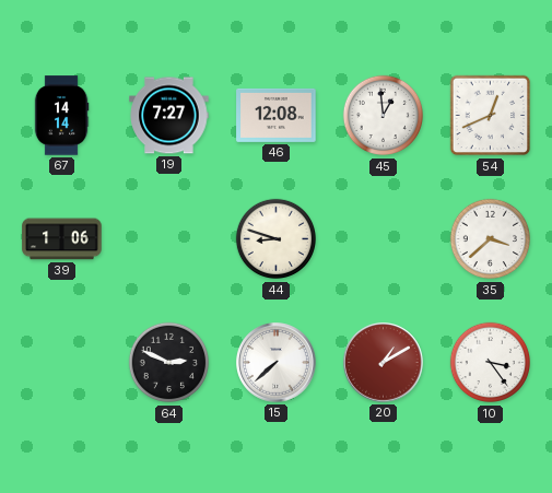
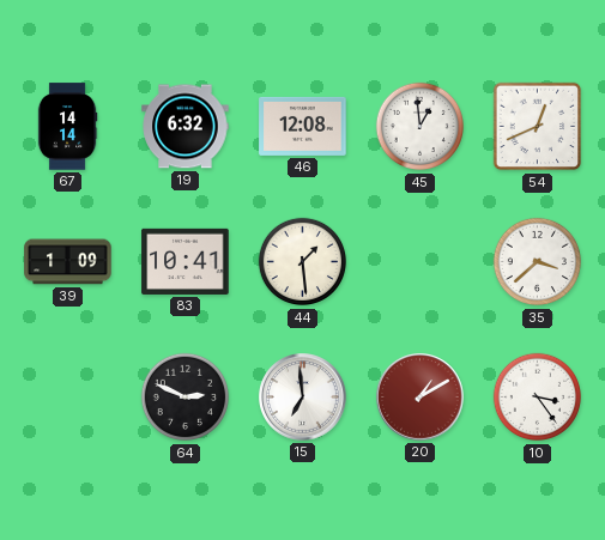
19: 7:27 -> 6:32 (186, 127)
39: 1:06 -> 1:09 (68, 262)
83: none -> 10:41 (186, 261)
44: 8:48 -> 1:29 (302, 262)
15: 7:38 -> 6:59 (303, 398)
